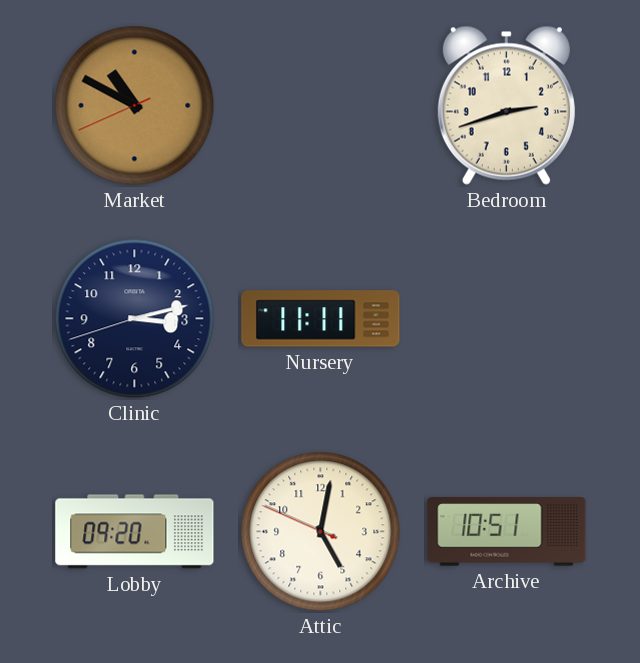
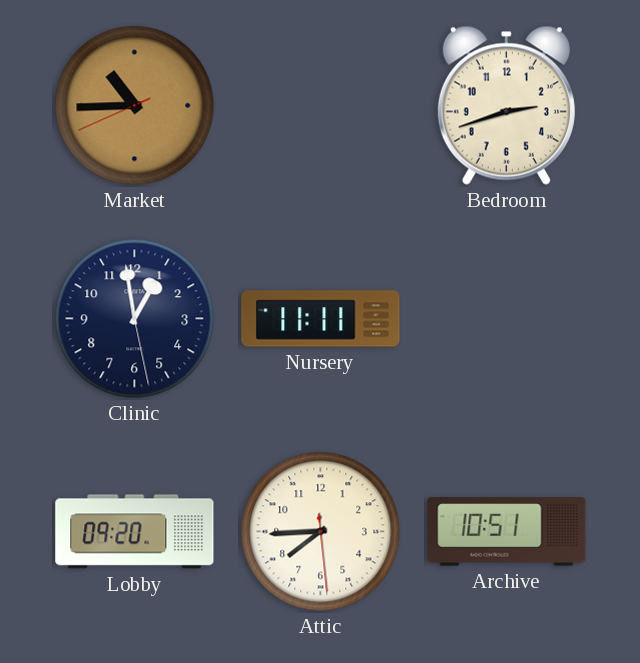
Market: 10:49 -> 10:44 (135, 106)
Clinic: 3:12 -> 12:58 (135, 319)
Attic: 5:01 -> 7:44 (321, 532)
